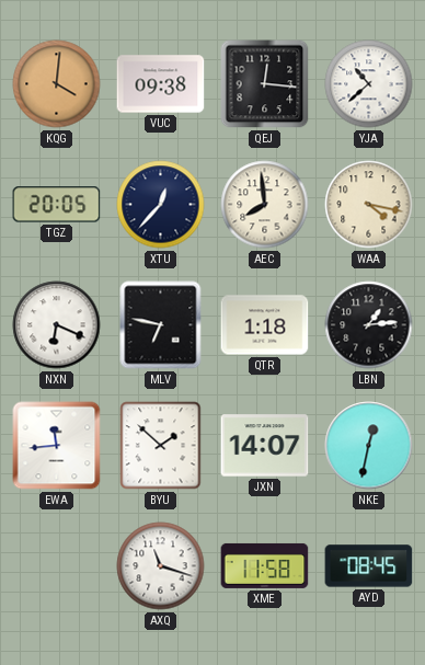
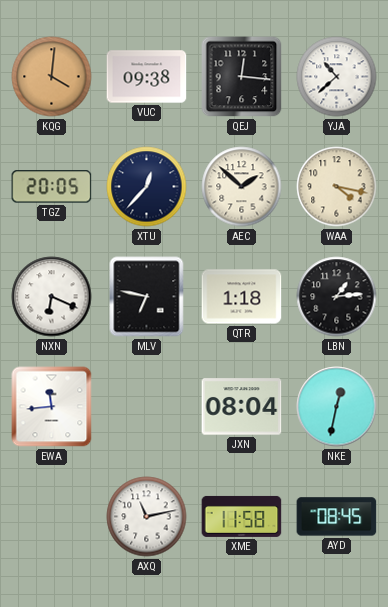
AEC: 7:59 -> 1:52 (242, 187)
BYU: 1:52 -> none (161, 446)
JXN: 14:07 -> 08:04 (242, 407)
AXQ: 11:18 -> 11:13 (147, 517)
